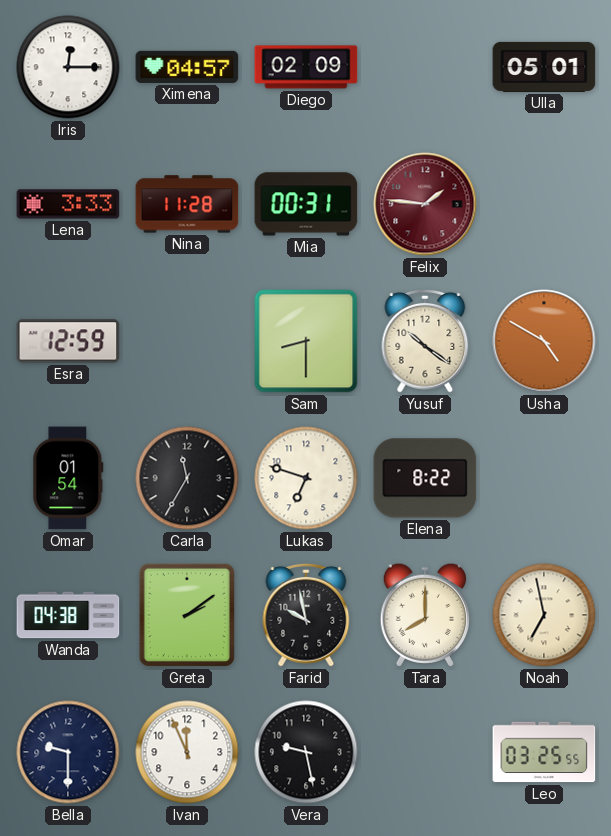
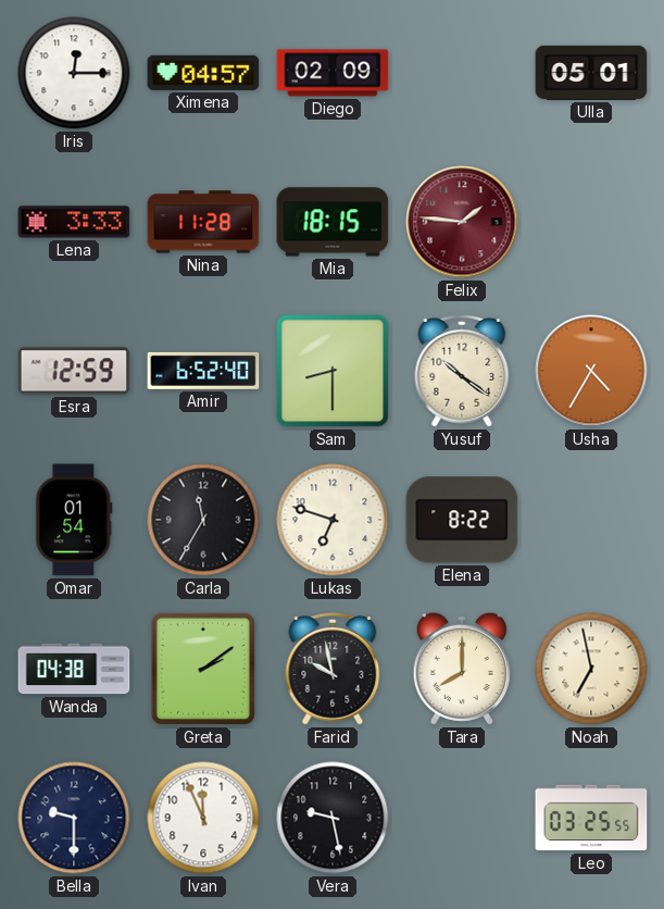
Mia: 00:31 -> 18:15 (333, 222)
Amir: none -> 6:52 (203, 371)
Usha: 4:50 -> 4:35 (591, 371)
